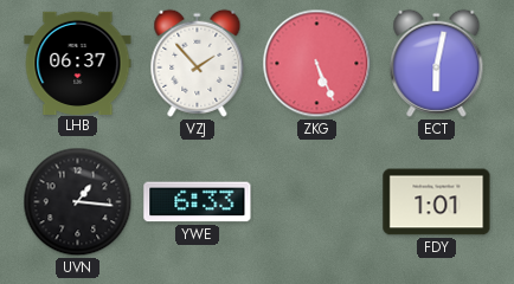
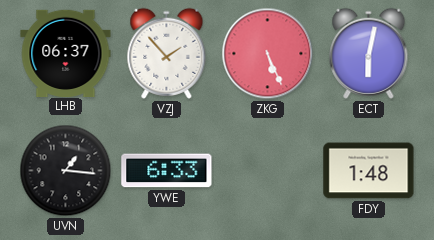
FDY: 1:01 -> 1:48 (369, 171)
